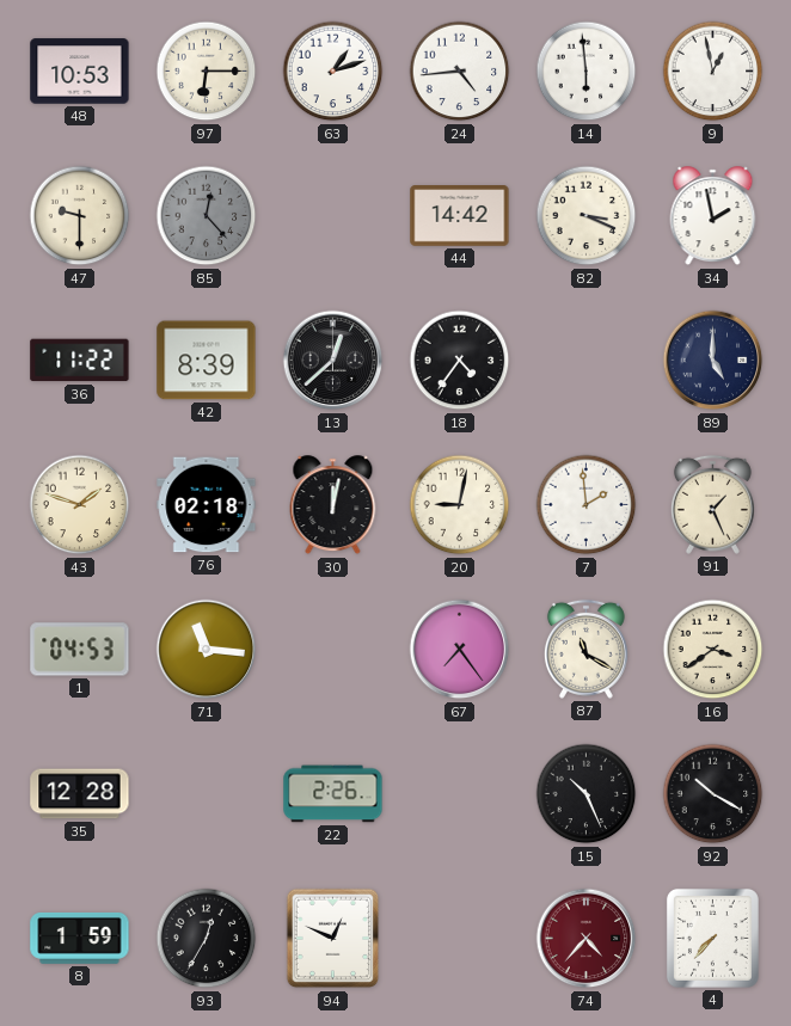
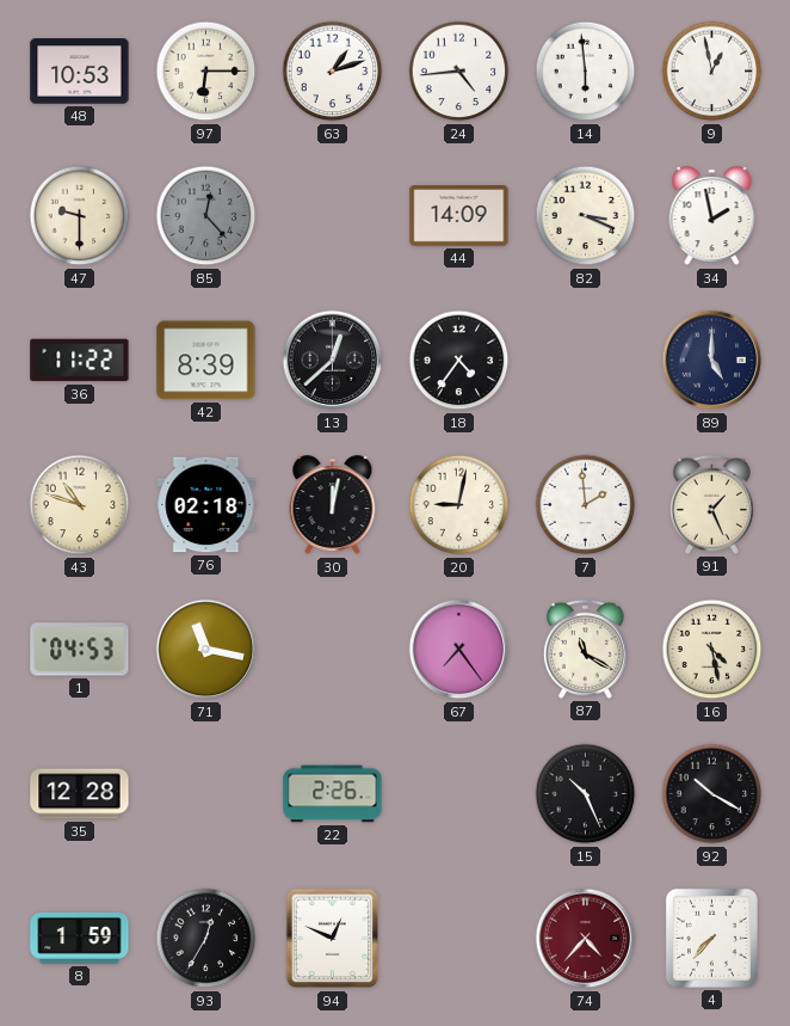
44: 14:42 -> 14:09 (459, 216)
43: 1:48 -> 10:48 (80, 505)
71: 11:16 -> 11:17 (206, 650)
16: 3:39 -> 4:28 (712, 650)
